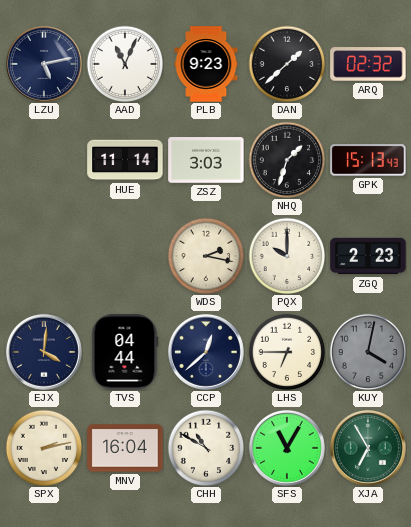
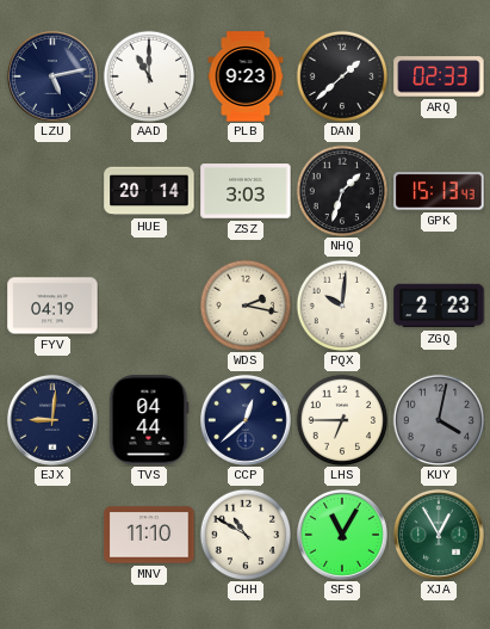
AAD: 11:04 -> 11:00 (149, 76)
ARQ: 02:32 -> 02:33 (439, 76)
HUE: 11:14 -> 20:14 (149, 191)
FYV: none -> 04:19 (52, 306)
PQX: 10:00 -> 10:01 (342, 306)
EJX: 4:01 -> 9:01 (52, 420)
SPX: 2:13 -> none (44, 448)
MNV: 16:04 -> 11:10 (149, 535)
XJA: 6:55 -> 12:55 (439, 535)
